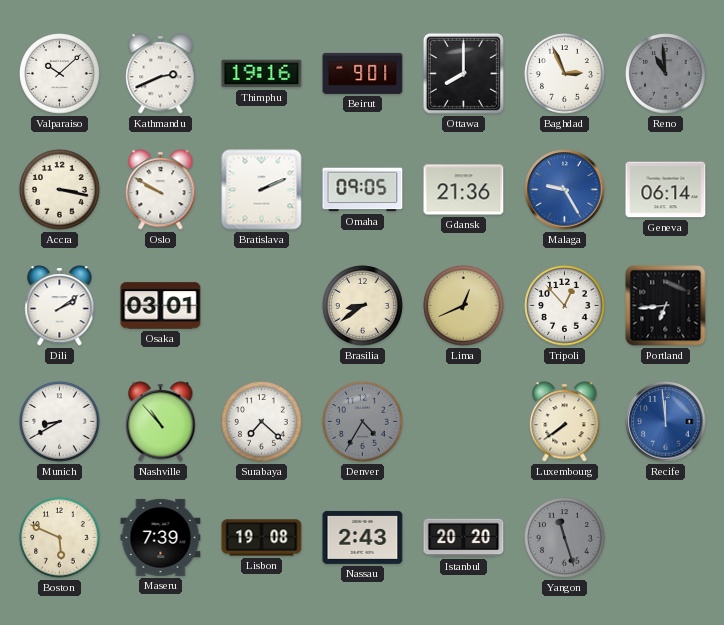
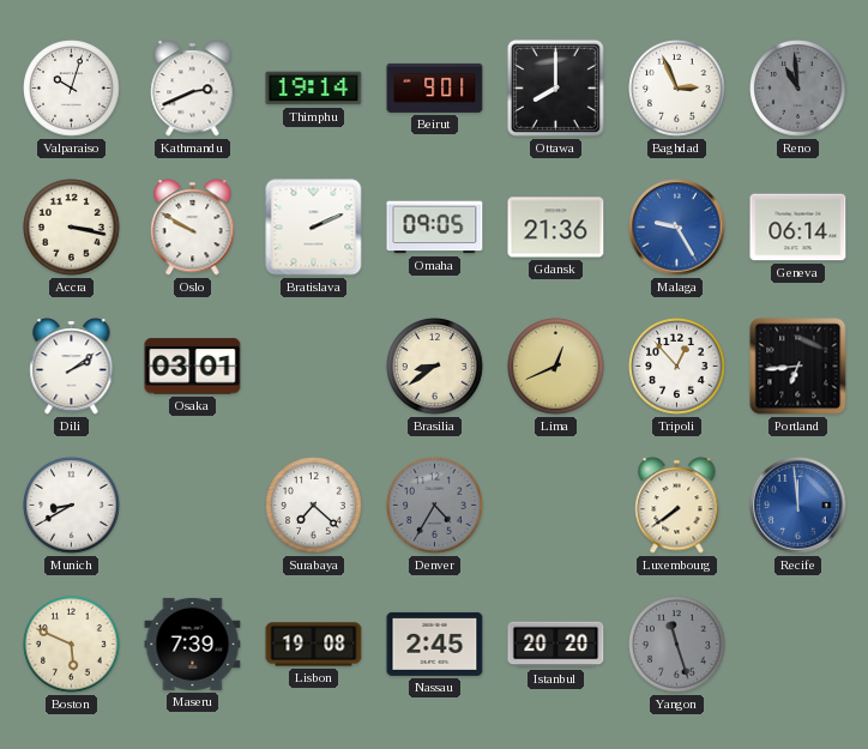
Valparaiso: 10:08 -> 10:03 (72, 89)
Thimphu: 19:16 -> 19:14 (314, 89)
Nashville: 10:53 -> none (161, 422)
Nassau: 2:43 -> 2:45 (435, 644)
